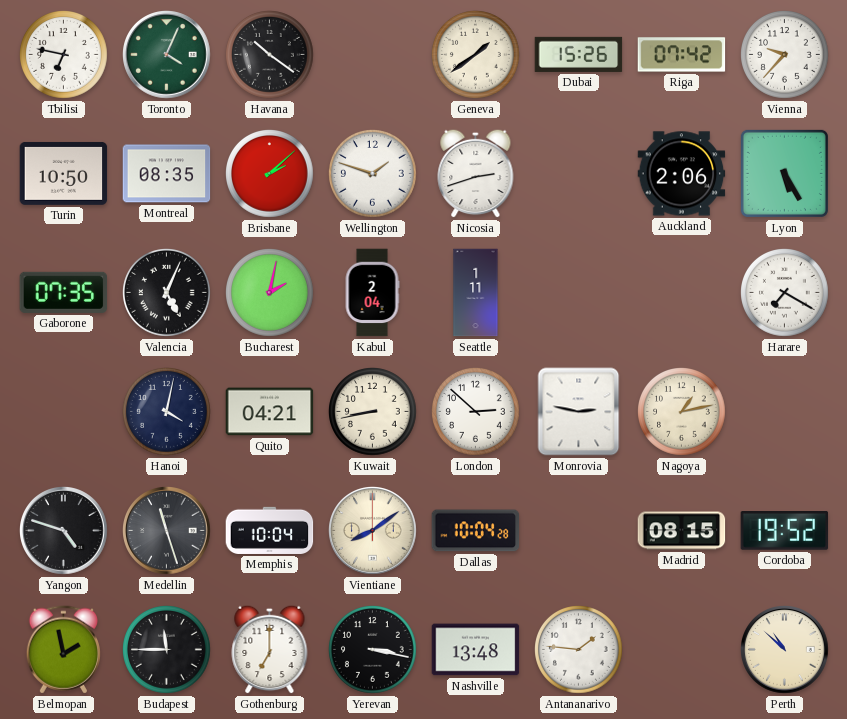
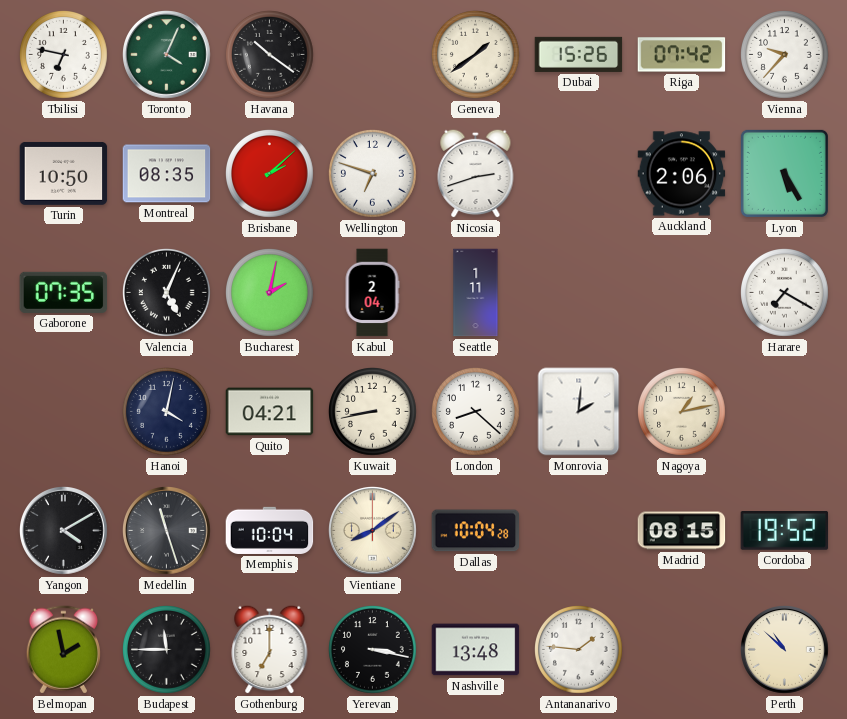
Wellington: 1:48 -> 6:48 (373, 174)
London: 2:52 -> 8:22 (476, 412)
Monrovia: 2:47 -> 2:01 (579, 412)
Yangon: 4:48 -> 4:10 (64, 531)
